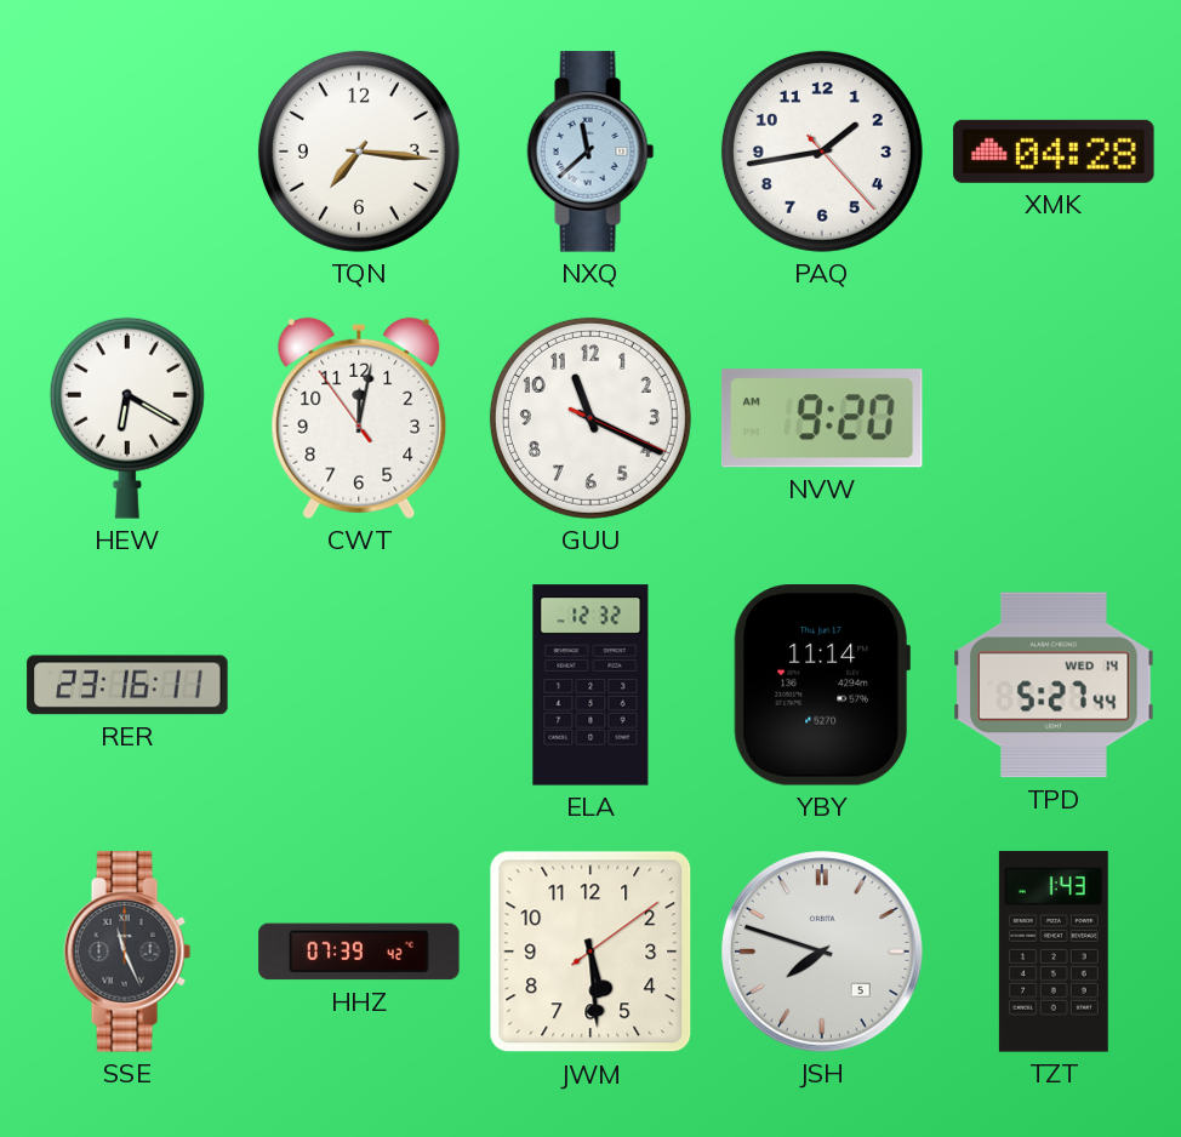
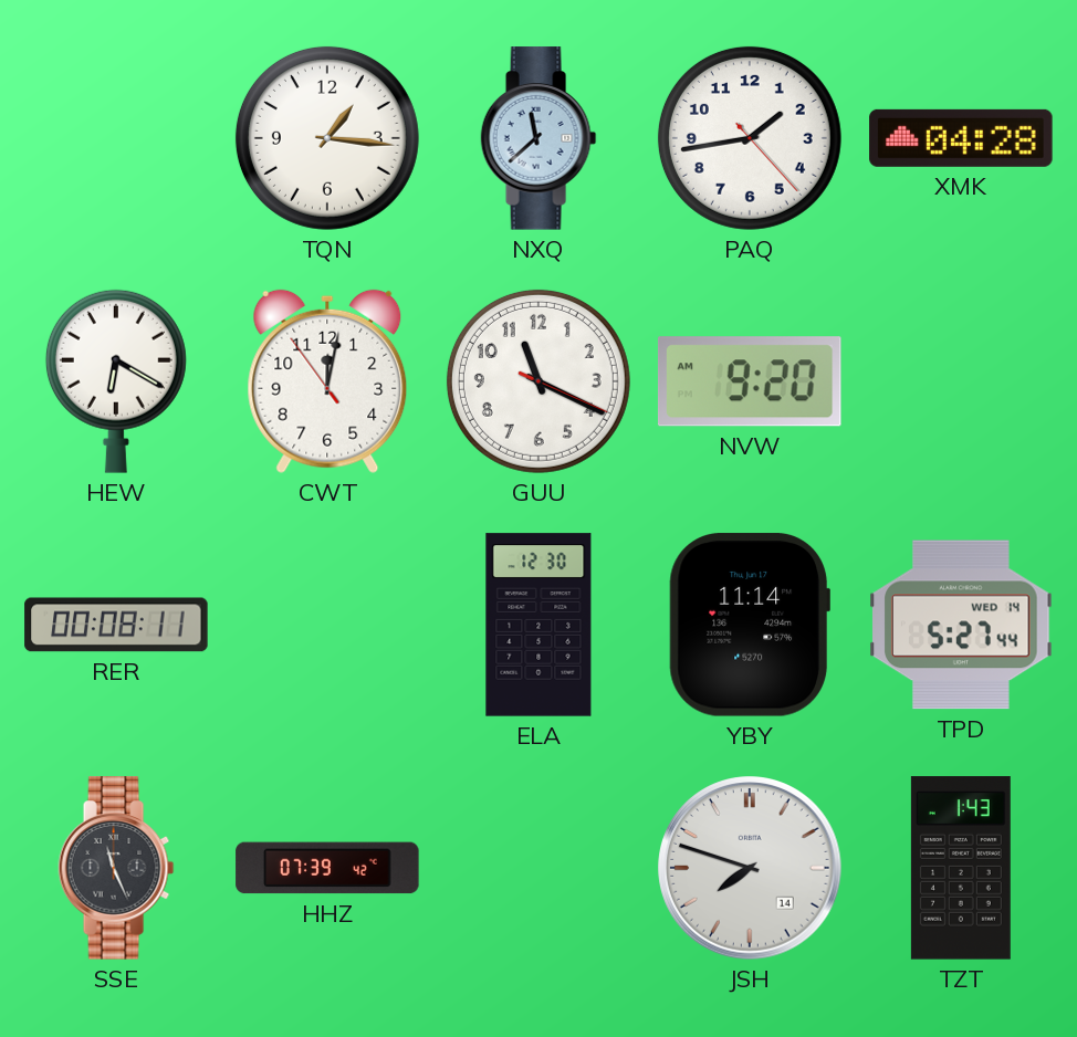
TQN: 7:16 -> 1:16 (327, 138)
RER: 23:16 -> 00:08 (116, 625)
ELA: 12:32 -> 12:30 (538, 625)
JWM: 5:29 -> none (590, 952)
JSH date: 5 -> 14 (750, 868)
